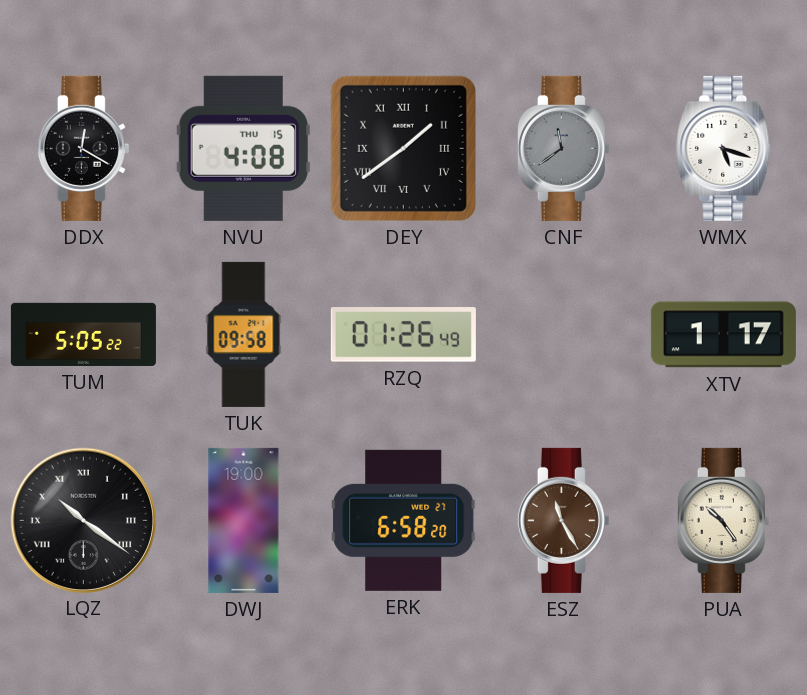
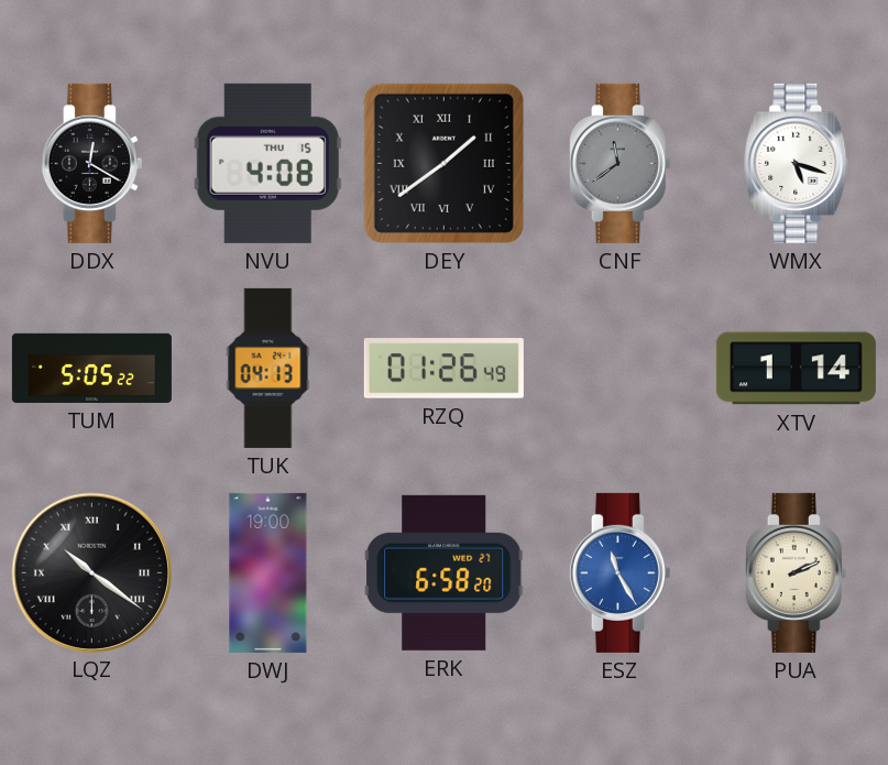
TUK: 09:58 -> 04:13 (268, 368)
XTV: 1:17 -> 1:14 (796, 369)
ESZ dial: brown -> blue (620, 572)
PUA: 10:24 -> 2:11 (796, 572)
